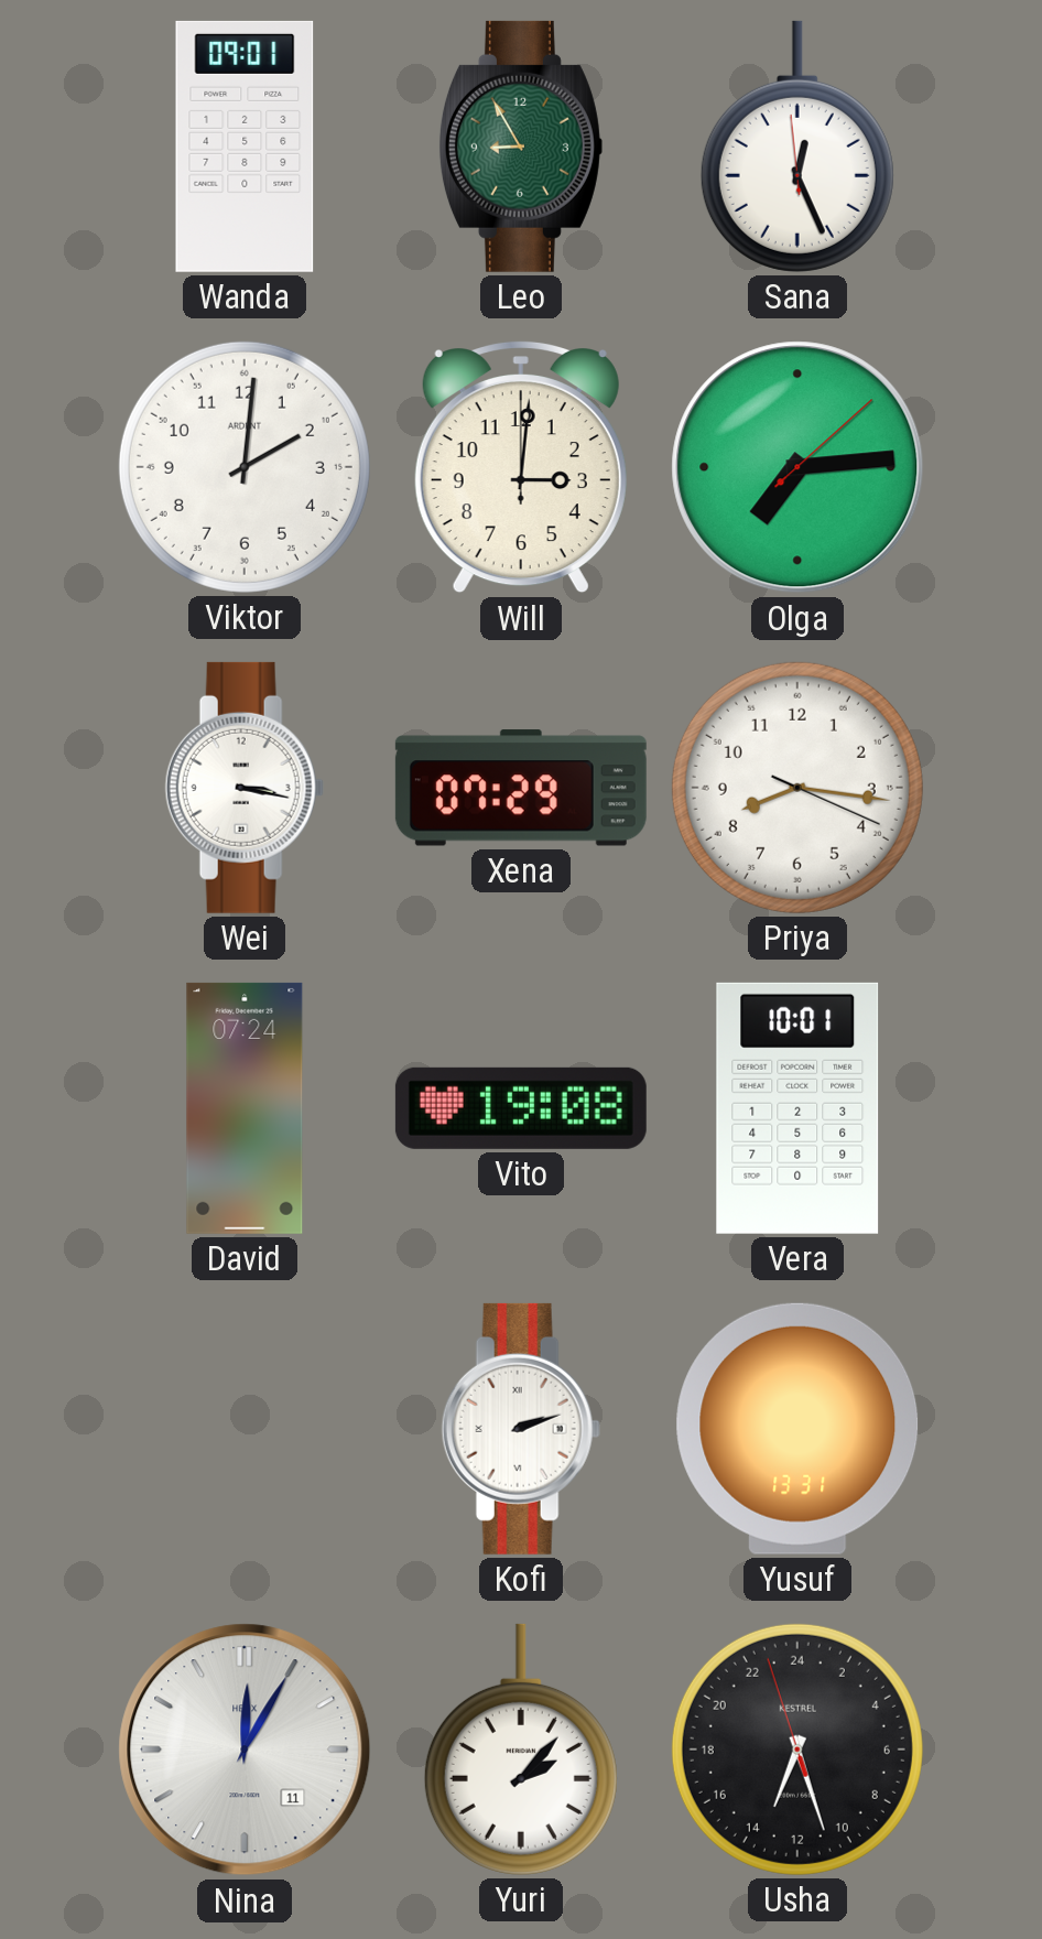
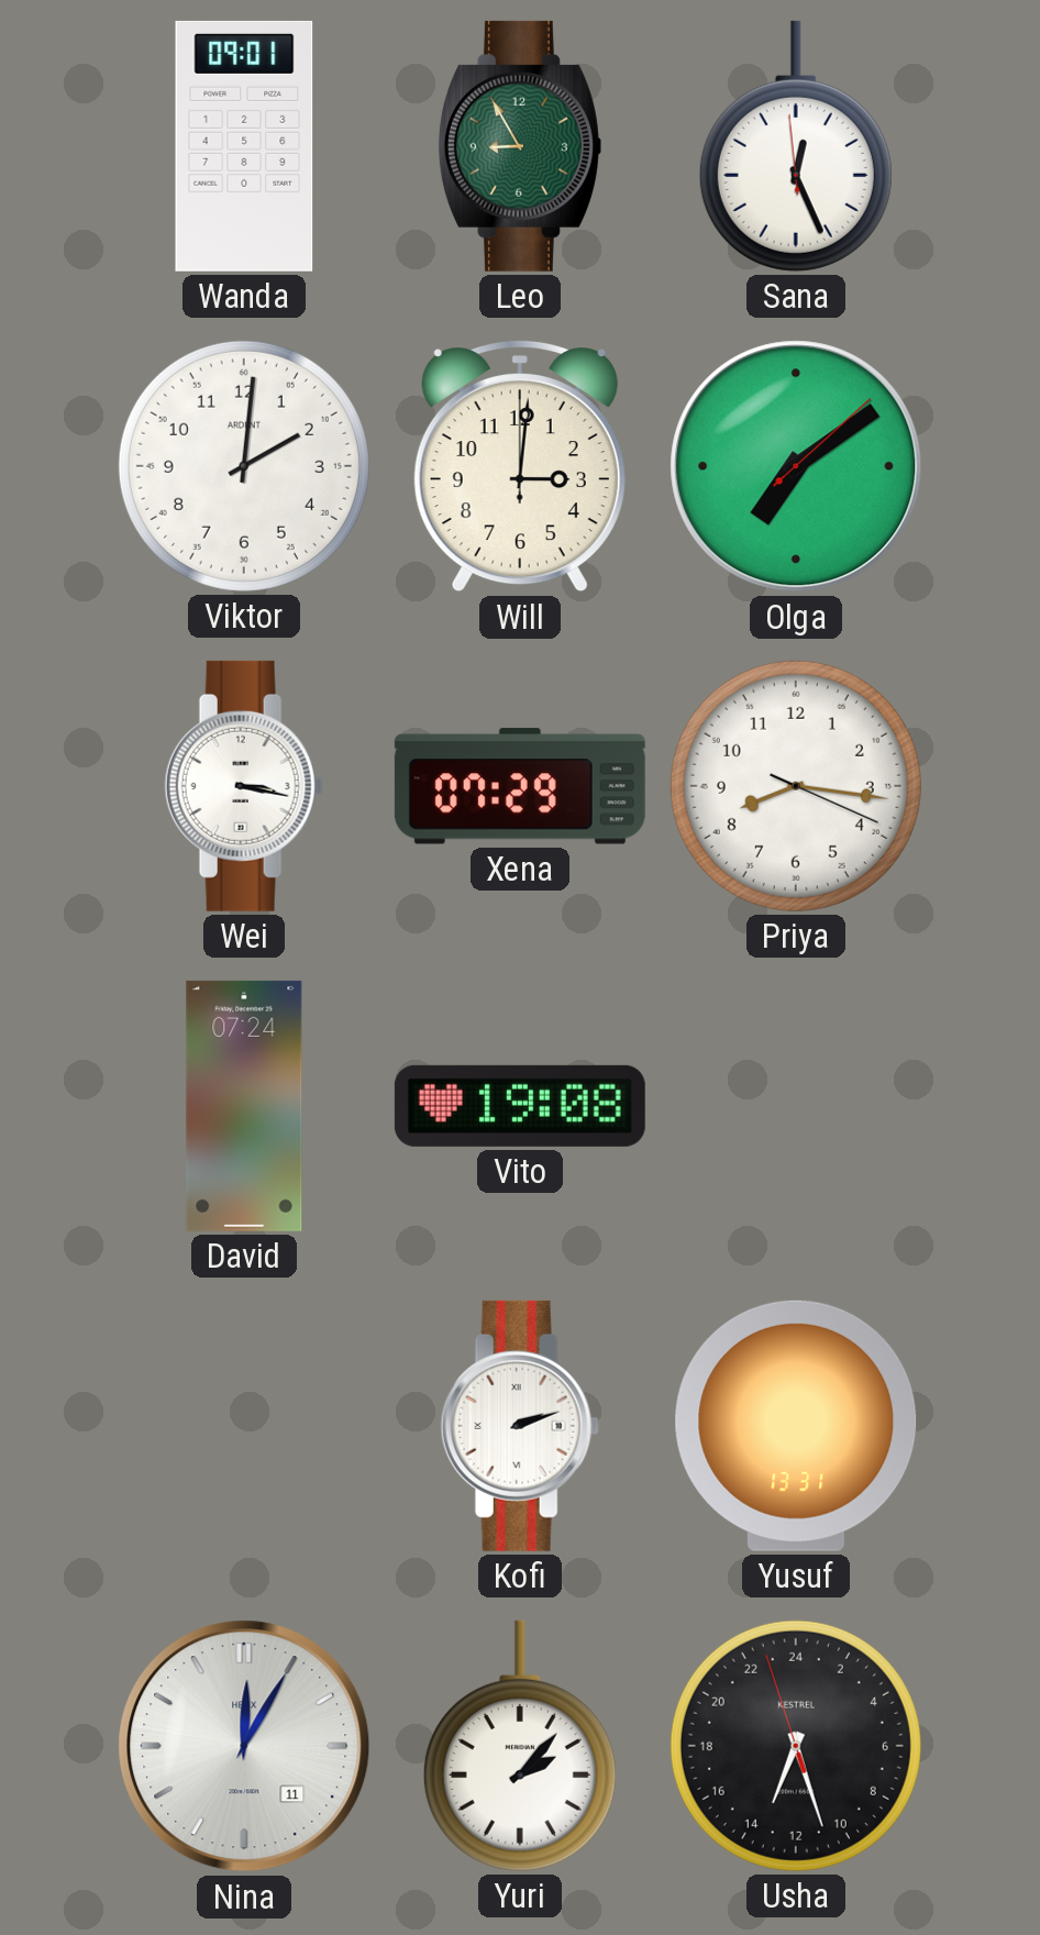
Olga: 7:14 -> 7:09 (796, 466)
Vera: 10:01 -> none (797, 1108)
